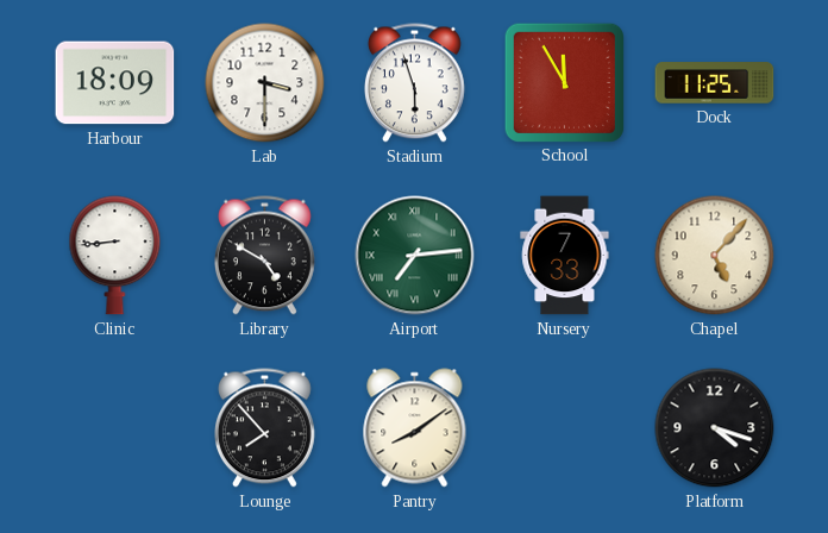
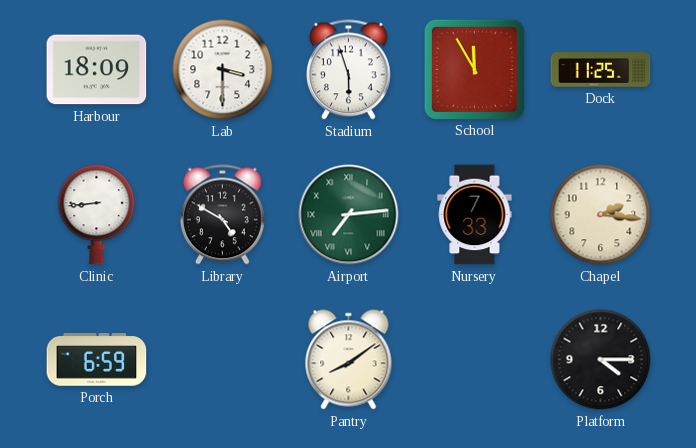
Chapel: 5:07 -> 2:16 (601, 215)
Porch: none -> 6:59 (97, 360)
Lounge: 7:53 -> none (264, 428)
Platform: 4:18 -> 4:15 (601, 360)
